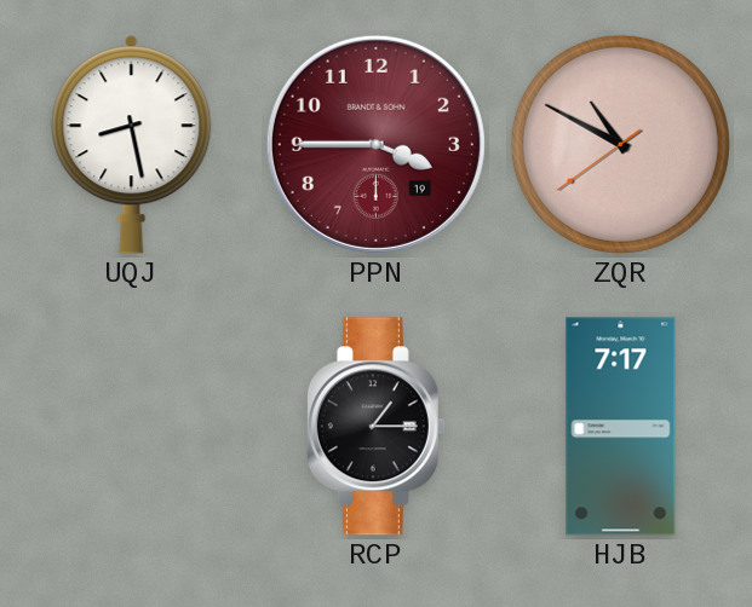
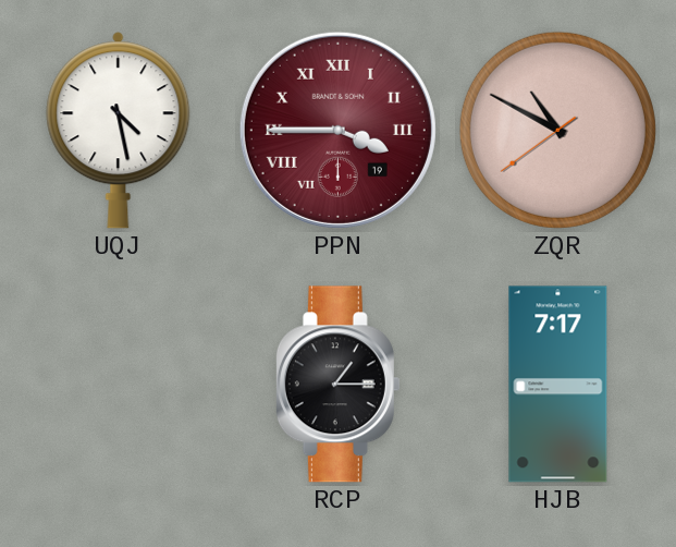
UQJ: 8:28 -> 4:28 (119, 131)
PPN numerals: Arabic -> Roman (337, 130)
